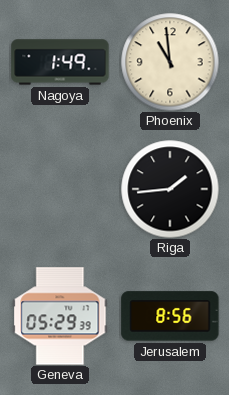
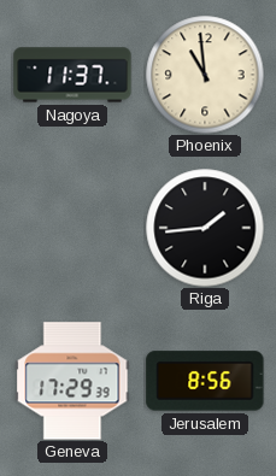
Nagoya: 1:49 -> 11:37 (72, 75)
Geneva: 05:29 -> 17:29 (72, 381)
